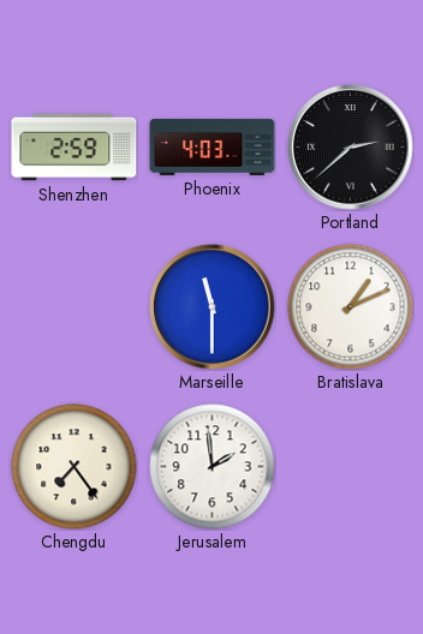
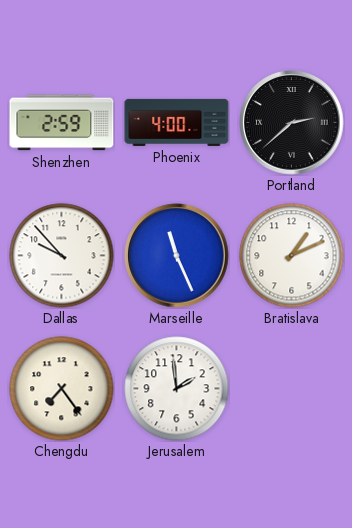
Phoenix: 4:03 -> 4:00 (177, 122)
Dallas: none -> 9:53 (62, 256)
Marseille: 11:30 -> 11:26 (177, 256)
